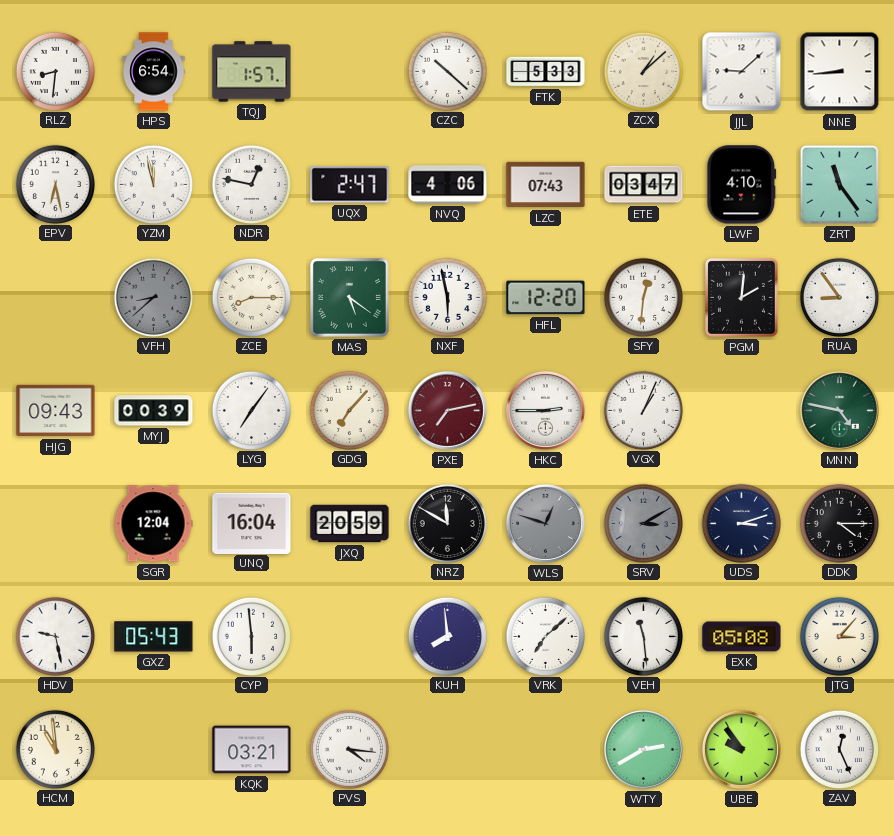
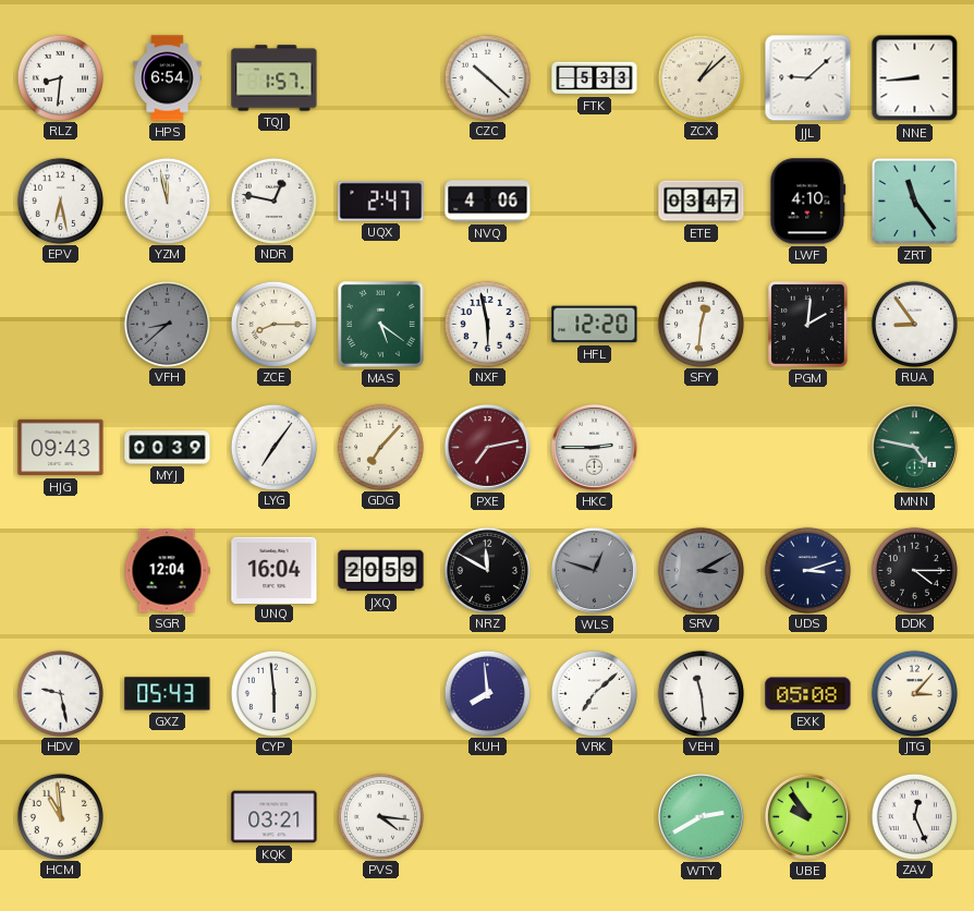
LZC: 07:43 -> none (546, 185)
VGX: 1:04 -> none (643, 410)
